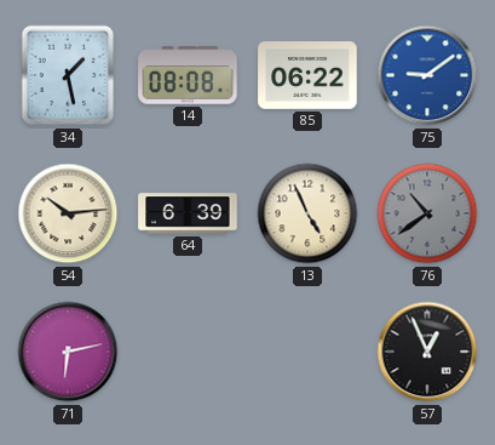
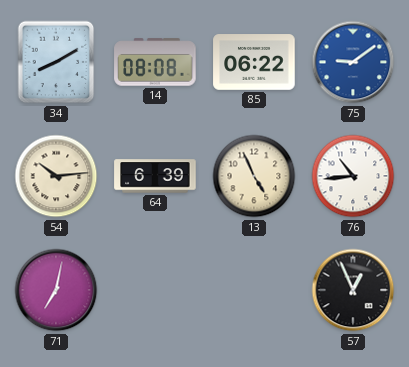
34: 1:28 -> 8:10 (56, 62)
76: 10:39 -> 10:44 (353, 176)
76 dial: grey -> white (353, 176)
71: 6:13 -> 7:02 (56, 290)
